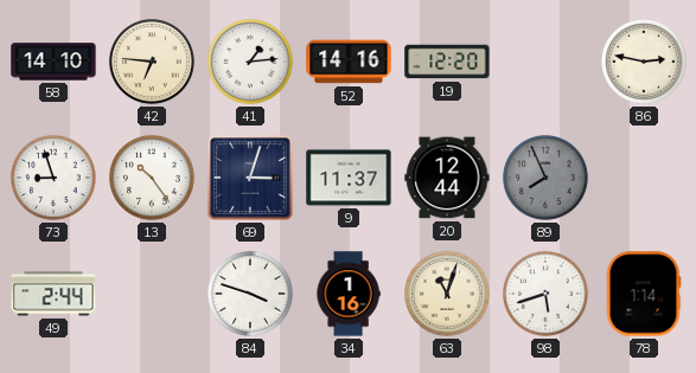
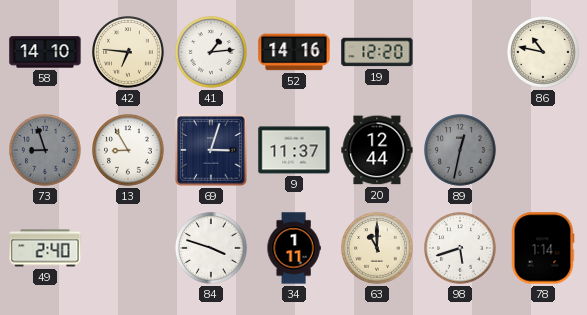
86: 2:47 -> 10:47 (543, 52)
73 dial: white -> grey (45, 150)
13: 10:24 -> 8:55 (128, 150)
89: 7:56 -> 12:32 (460, 150)
49: 2:44 -> 2:40 (45, 248)
34: 1:16 -> 1:11 (294, 248)
63: 11:03 -> 11:00 (377, 248)
